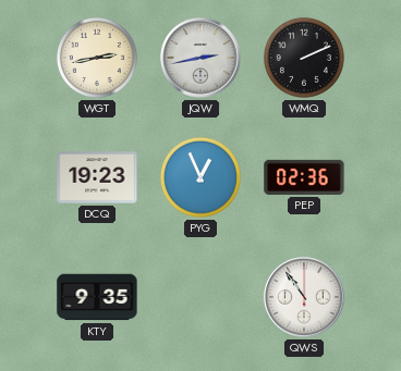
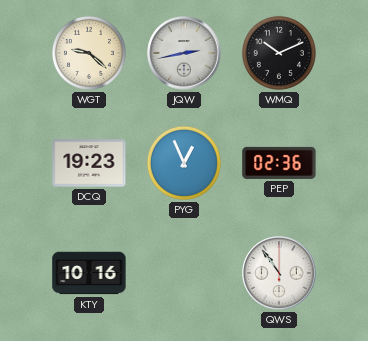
WGT: 2:43 -> 9:22 (89, 53)
WMQ: 2:11 -> 10:11 (279, 53)
KTY: 9:35 -> 10:16 (89, 273)
